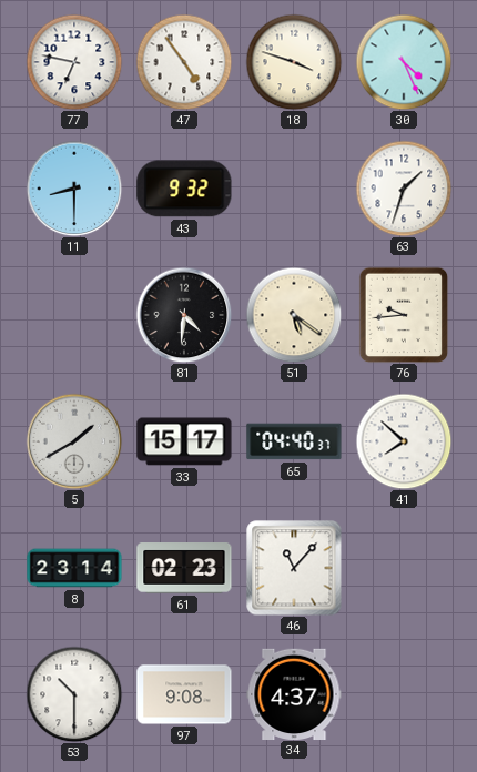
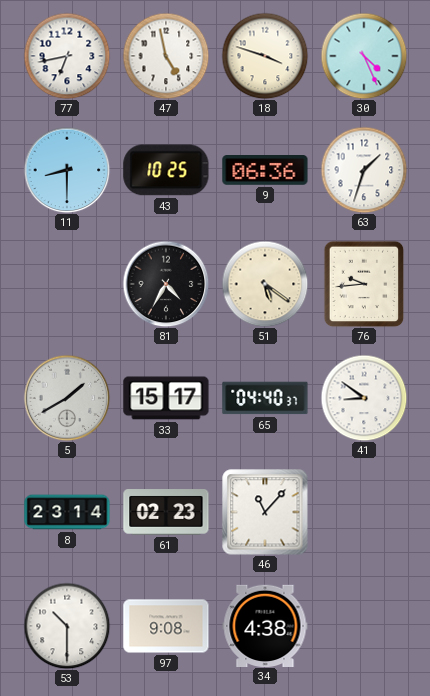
77: 6:47 -> 6:43 (67, 56)
47: 4:54 -> 4:58 (166, 56)
43: 9:32 -> 10:25 (166, 170)
9: none -> 06:36 (265, 170)
81: 4:31 -> 4:35 (166, 284)
41: 7:52 -> 8:51 (364, 398)
34: 4:37 -> 4:38 (265, 625)
